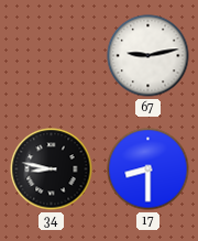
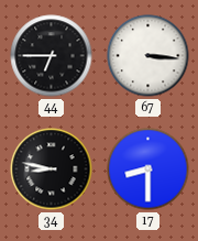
44: none -> 6:45 (52, 56)
67: 9:13 -> 3:16 (148, 56)
